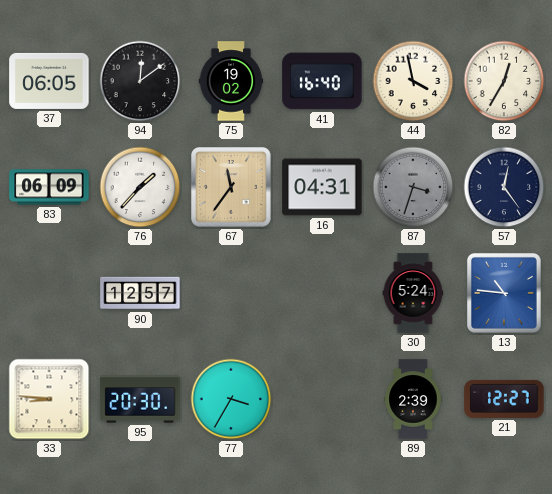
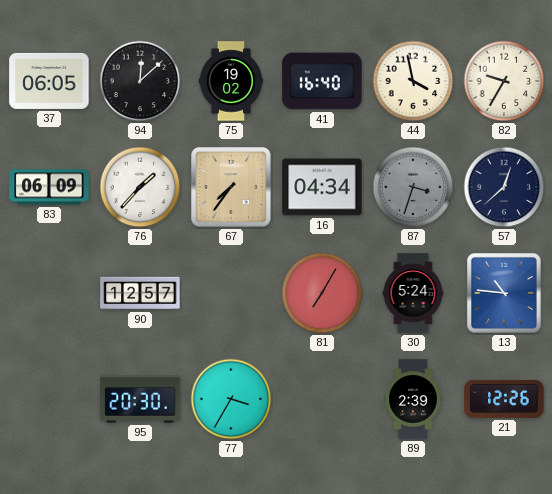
94: 12:09 -> 12:08 (140, 81)
82: 12:35 -> 9:35 (504, 81)
67: 11:36 -> 7:36 (232, 188)
16: 04:31 -> 04:34 (322, 187)
57: 12:24 -> 12:38 (504, 187)
81: none -> 7:05 (322, 293)
33: 8:46 -> none (49, 399)
21: 12:27 -> 12:26 (504, 399)
